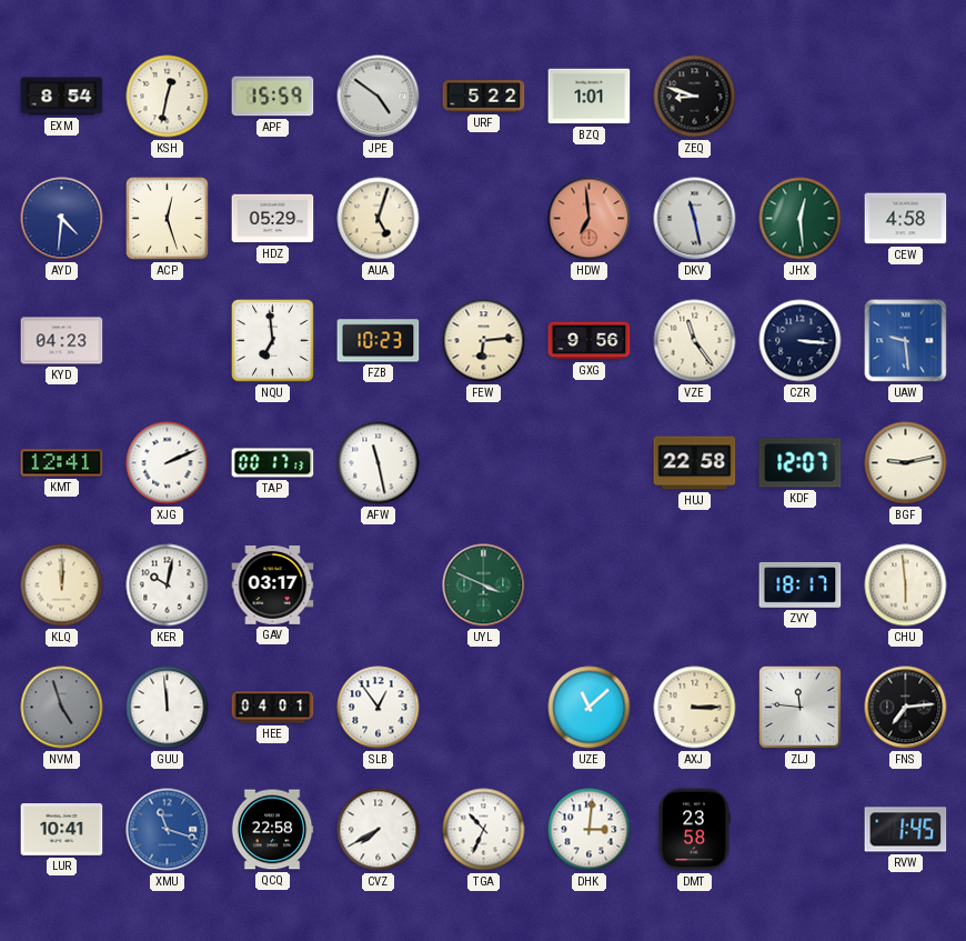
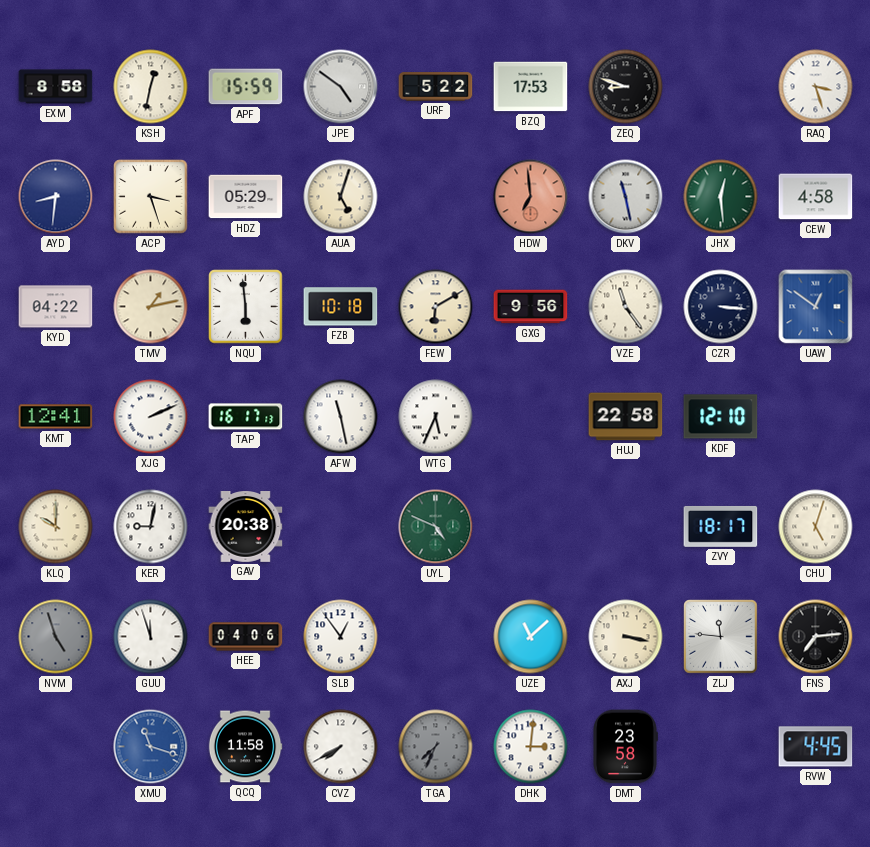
EXM: 8:54 -> 8:58 (56, 87)
BZQ: 1:01 -> 17:53 (531, 87)
RAQ: none -> 3:27 (816, 87)
AYD: 4:31 -> 8:31 (56, 197)
ACP: 12:27 -> 3:27 (151, 197)
KYD: 04:23 -> 04:22 (56, 307)
TMV: none -> 1:13 (151, 307)
NQU: 6:59 -> 5:59 (246, 307)
FZB: 10:23 -> 10:18 (341, 307)
FEW: 6:14 -> 6:10 (436, 307)
UAW: 9:29 -> 12:51 (816, 307)
TAP: 00:17 -> 16:17 (246, 417)
WTG: none -> 5:34 (436, 417)
KDF: 12:07 -> 12:10 (721, 417)
BGF: 9:13 -> none (906, 463)
KLQ: 12:00 -> 10:00 (56, 527)
KER: 10:02 -> 9:02 (151, 527)
GAV: 03:17 -> 20:38 (246, 527)
UYL: 3:49 -> 4:49 (436, 527)
CHU: 5:59 -> 5:03 (816, 527)
GUU: 11:59 -> 11:57 (151, 637)
HEE: 04:01 -> 04:06 (246, 637)
AXJ: 3:15 -> 3:17 (626, 637)
LUR: 10:41 -> none (62, 830)
QCQ: 22:58 -> 11:58 (245, 747)
TGA: 10:34 -> 7:34 (436, 747)
TGA dial: white -> grey (436, 747)
RVW: 1:45 -> 4:45 (816, 747)
